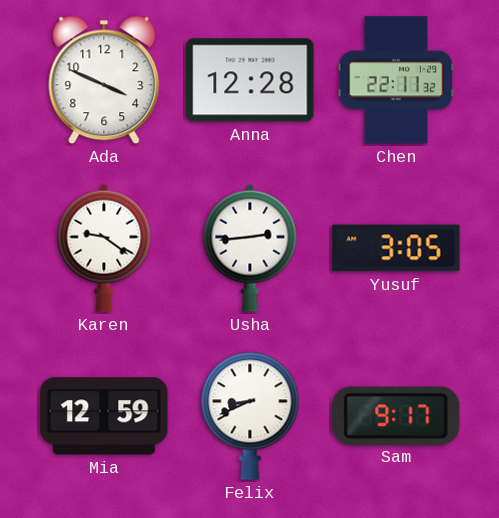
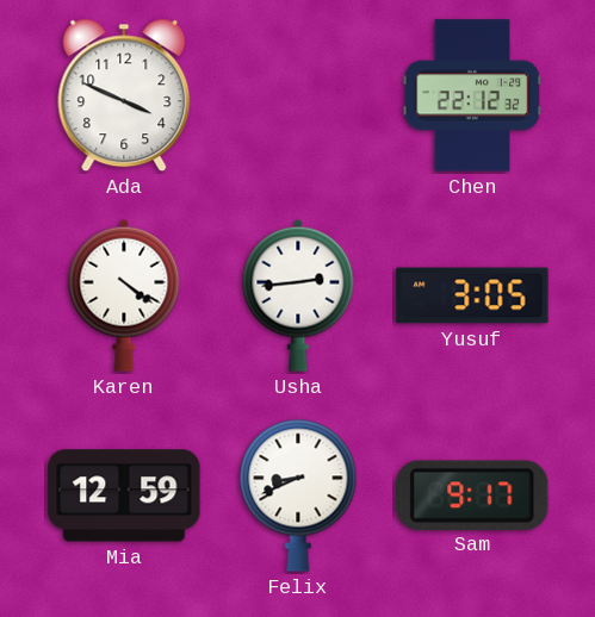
Anna: 12:28 -> none (250, 80)
Chen: 22:11 -> 22:12 (472, 95)
Karen: 9:21 -> 4:21 (124, 295)
